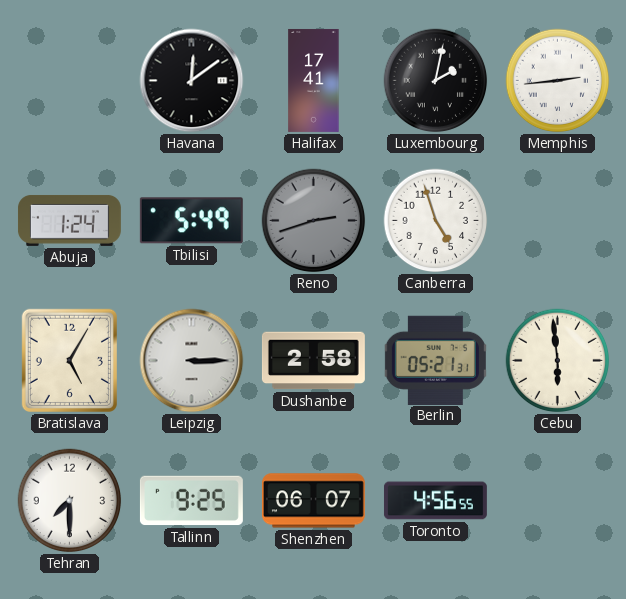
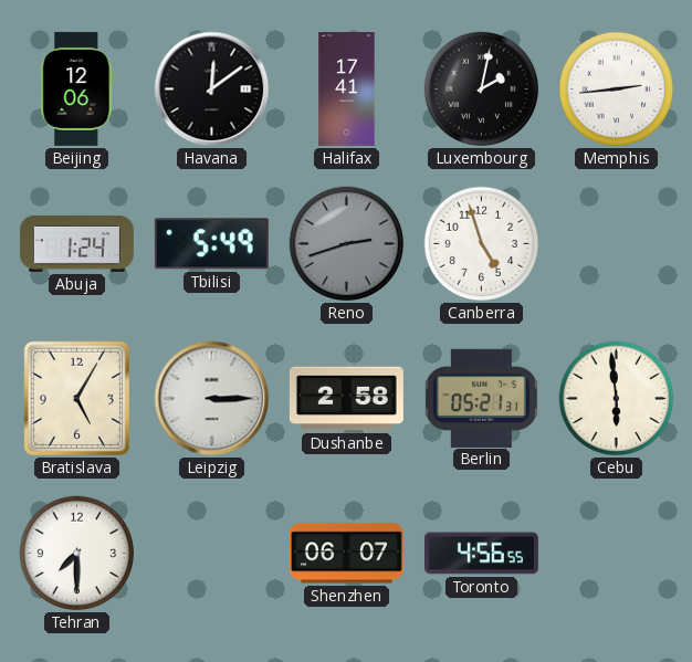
Beijing: none -> 12:06 (77, 88)
Tallinn: 9:25 -> none (191, 501)
